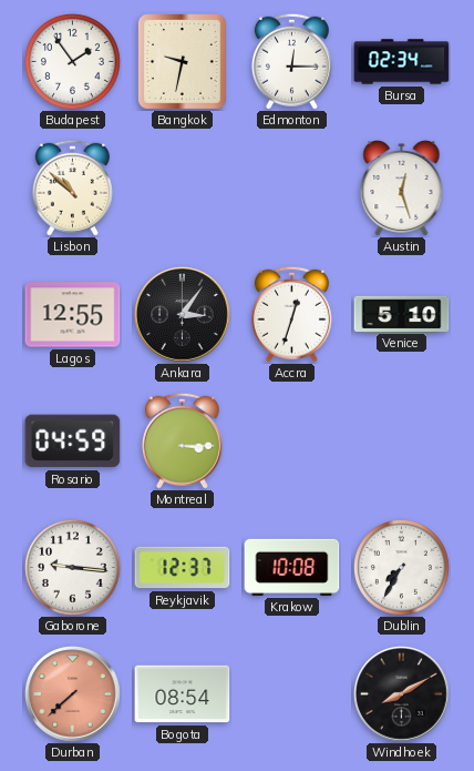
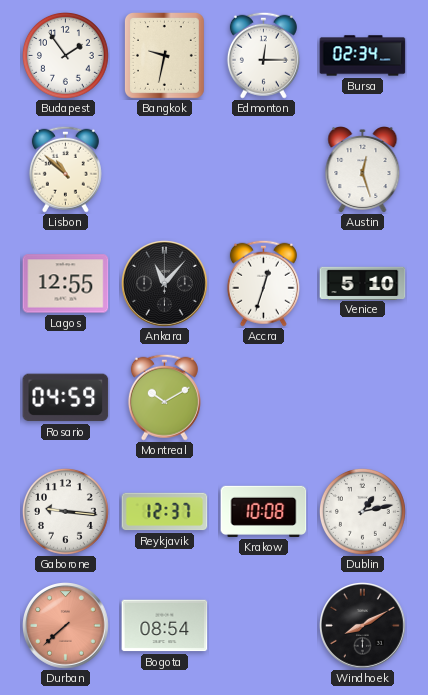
Ankara: 3:06 -> 11:07 (165, 284)
Montreal: 3:15 -> 10:10 (164, 397)
Dublin: 7:35 -> 1:13 (362, 511)
